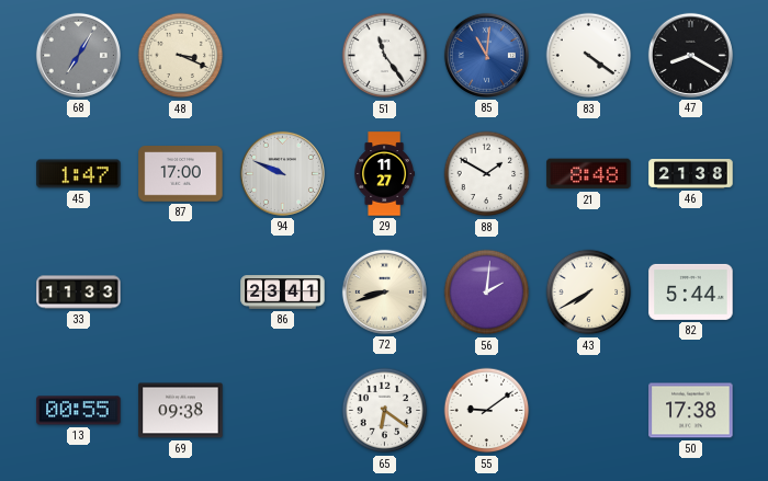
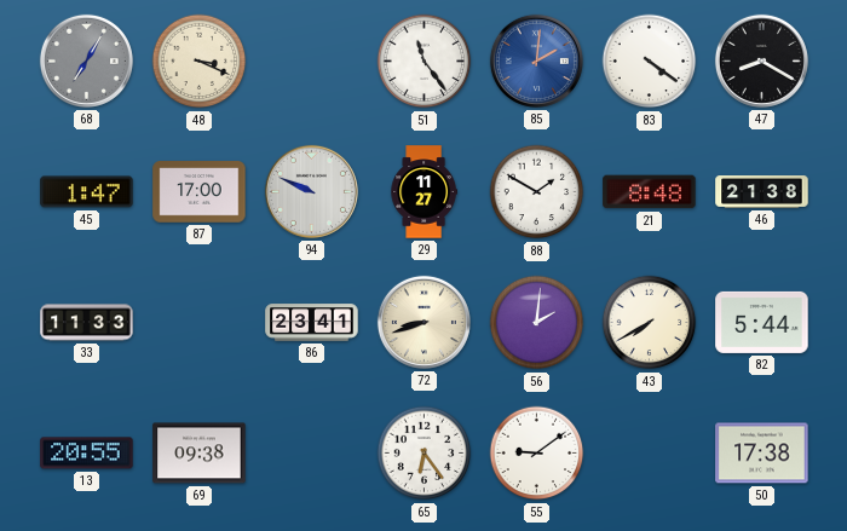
85: 11:01 -> 2:01 (536, 60)
13: 00:55 -> 20:55 (87, 454)
65: 6:21 -> 6:24 (425, 454)
